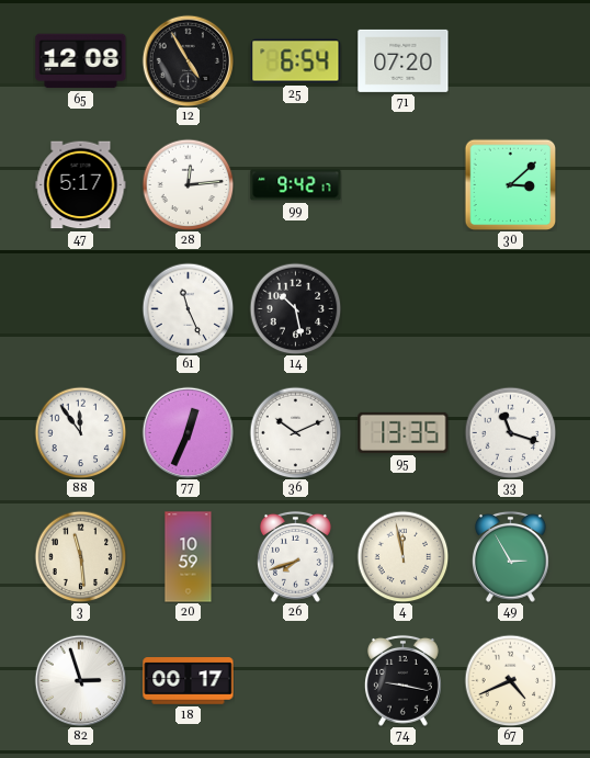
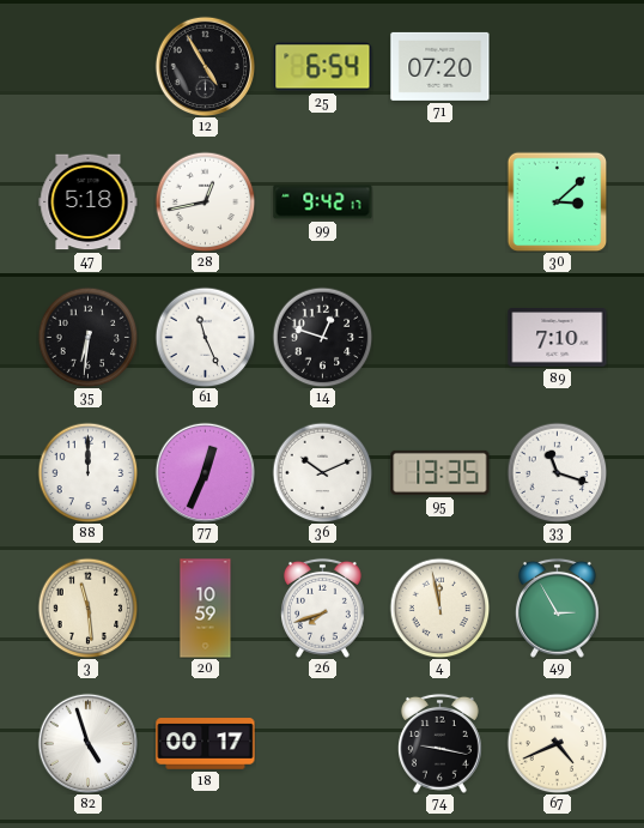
65: 12:08 -> none (81, 61)
47: 5:17 -> 5:18 (89, 203)
28: 12:14 -> 12:43 (205, 201)
35: none -> 6:31 (87, 337)
14: 10:28 -> 12:48 (322, 337)
89: none -> 7:10 (558, 338)
88: 11:54 -> 12:00 (87, 472)
82: 2:57 -> 4:57 (87, 743)
